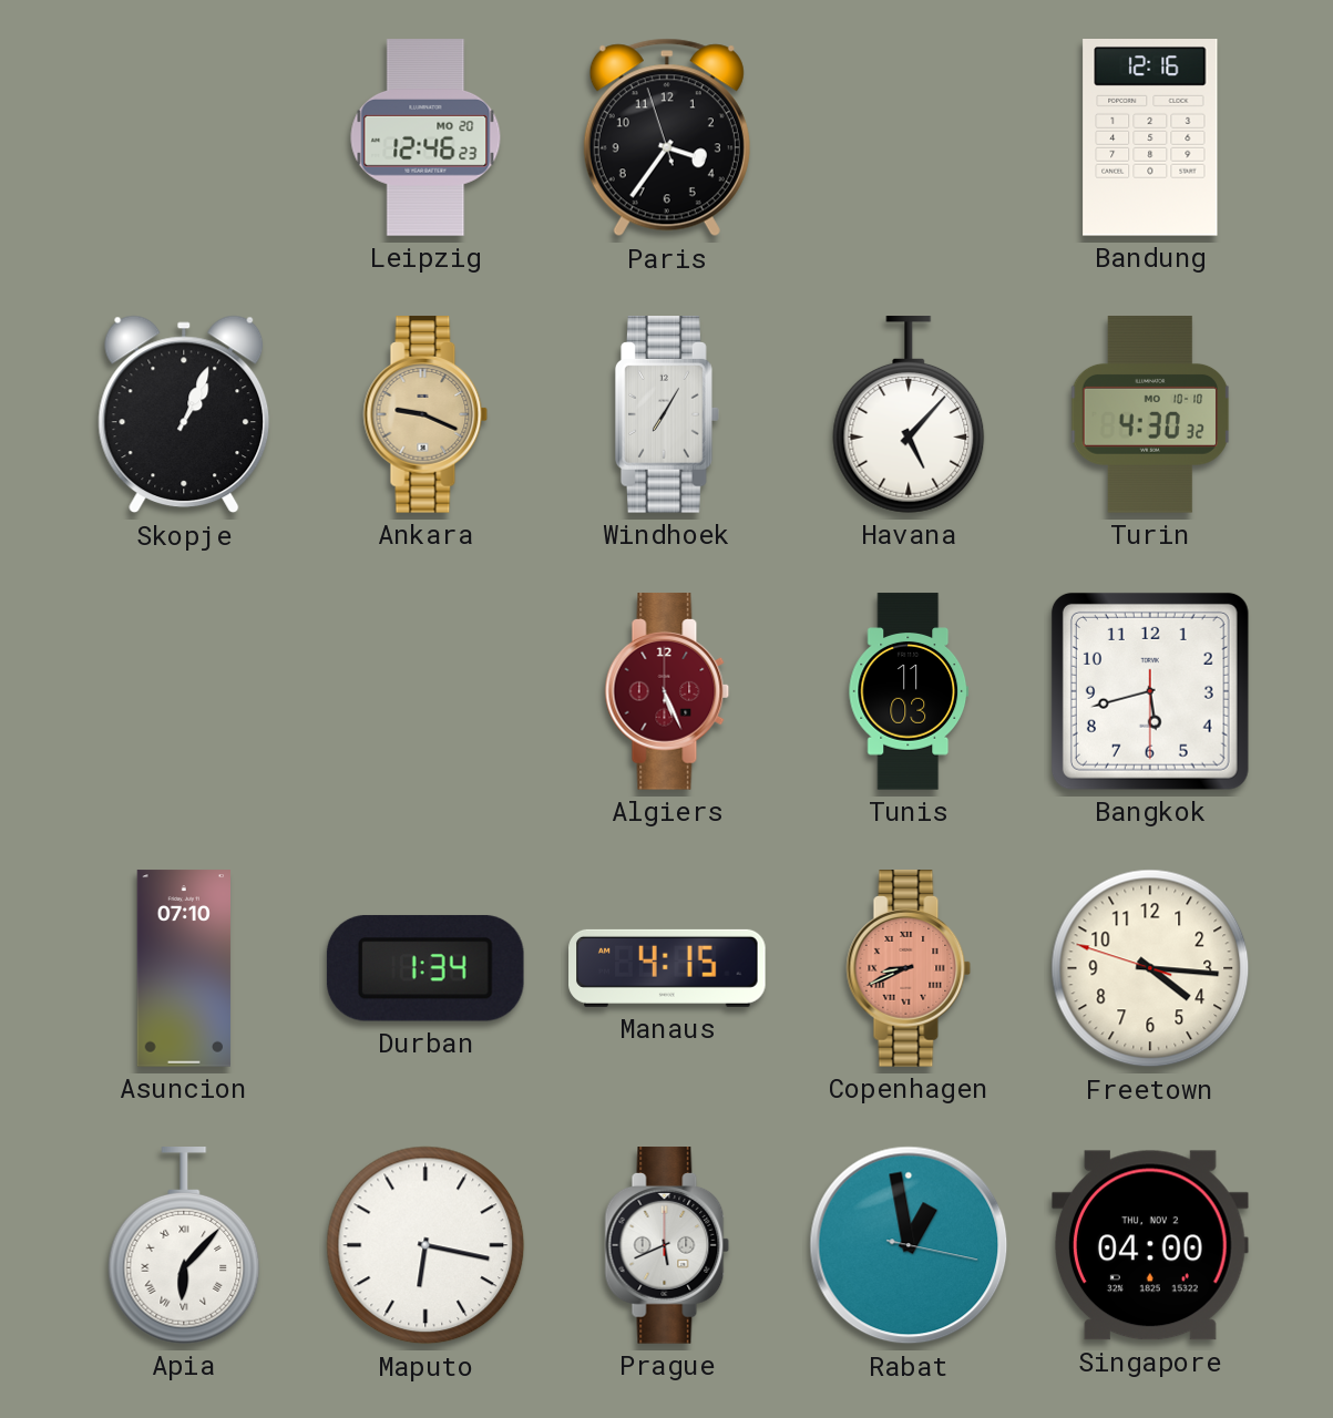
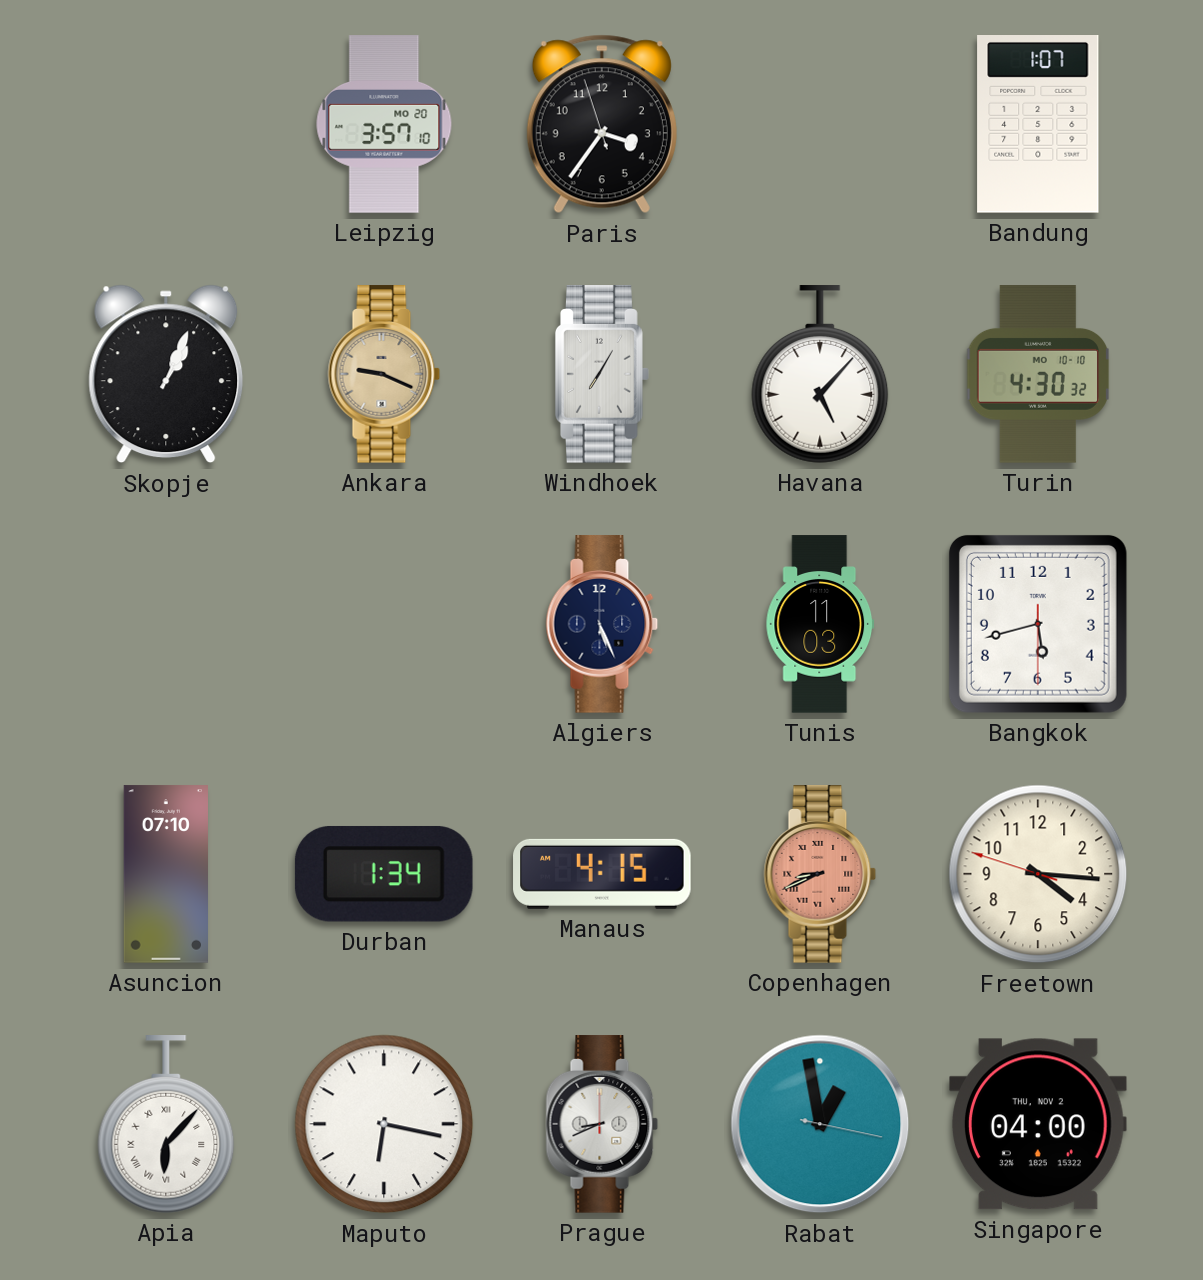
Leipzig: 12:46 -> 3:57 (384, 124)
Bandung: 12:16 -> 1:07 (1038, 125)
Algiers dial: burgundy -> navy (602, 624)
Prague: 5:41 -> 8:41 (602, 1124)
